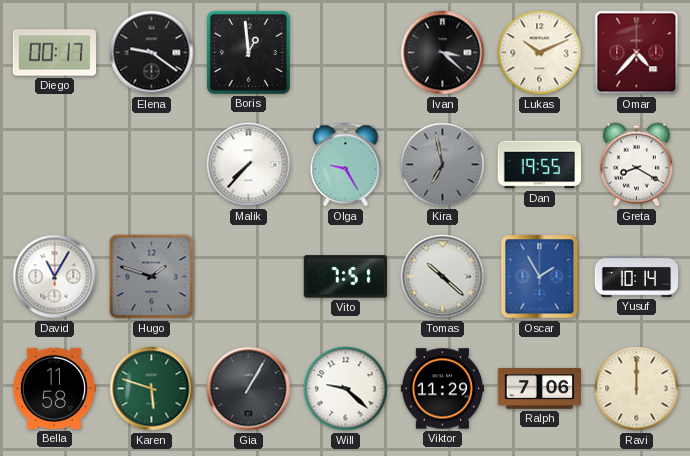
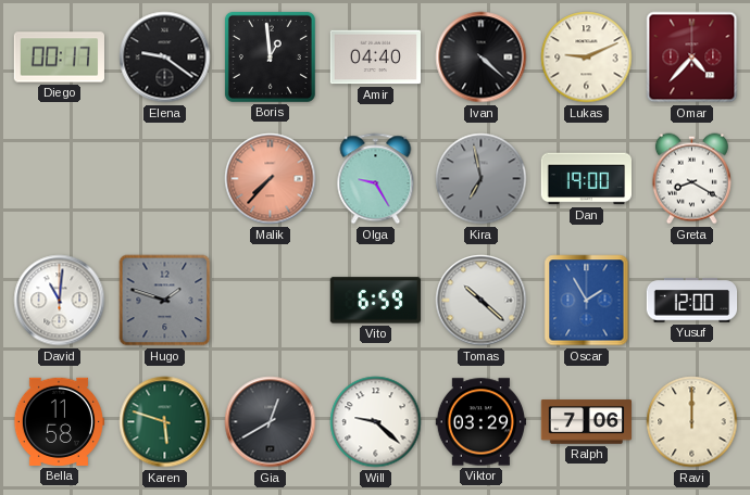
Amir: none -> 04:40 (375, 58)
Ivan: 3:22 -> 4:22 (482, 58)
Lukas: 10:11 -> 9:11 (587, 58)
Malik dial: white -> salmon (271, 179)
Dan: 19:55 -> 19:00 (586, 179)
David: 11:05 -> 11:01 (60, 301)
Vito: 7:51 -> 6:59 (375, 301)
Yusuf: 10:14 -> 12:00 (692, 301)
Gia: 1:05 -> 12:40 (271, 422)
Viktor: 11:29 -> 03:29 (480, 422)
